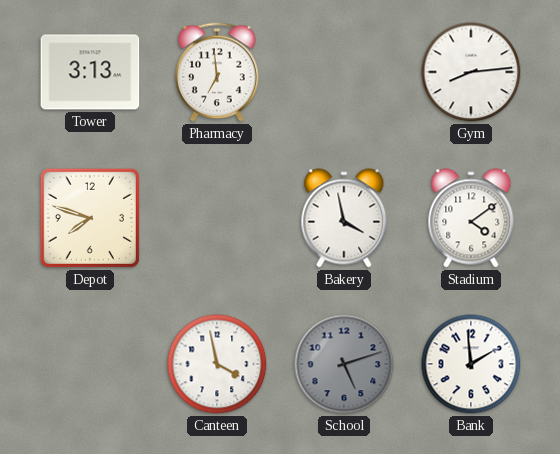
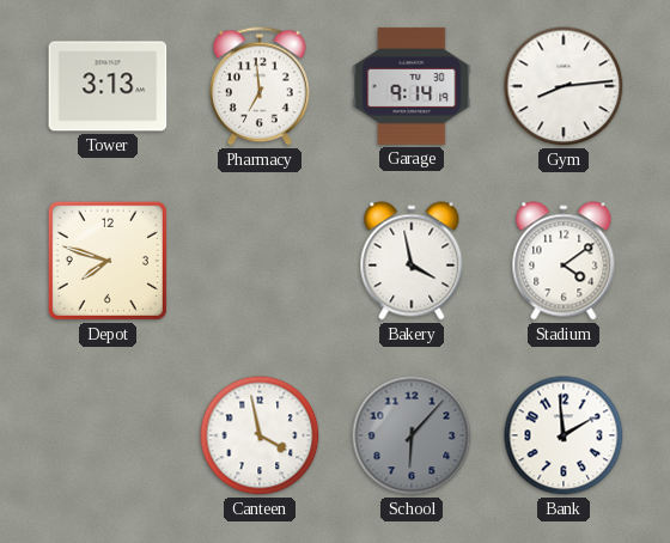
Garage: none -> 9:14 (412, 86)
School: 5:12 -> 6:07 (412, 435)
